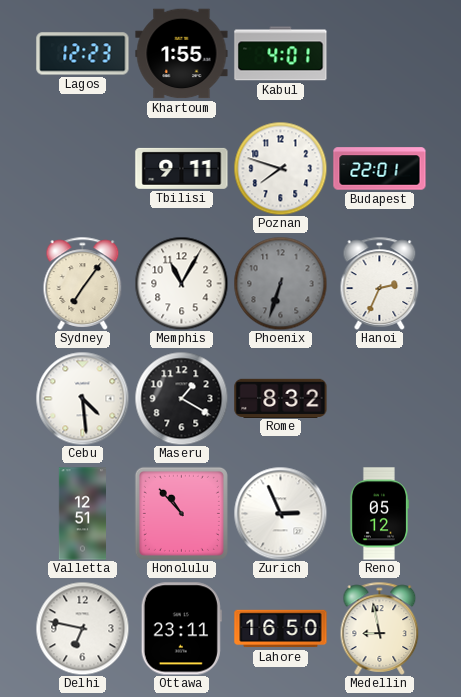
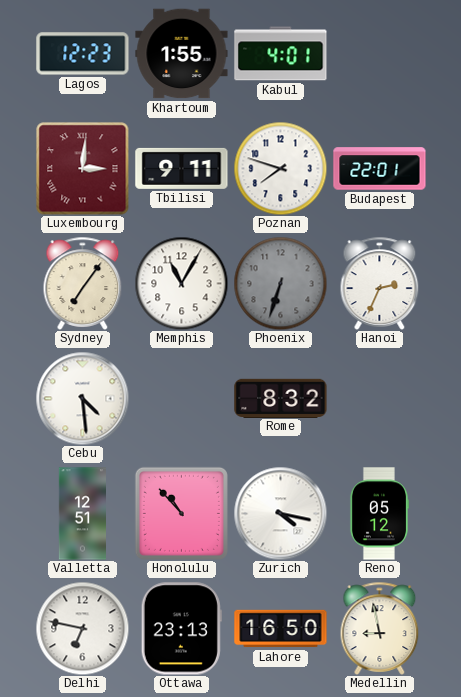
Luxembourg: none -> 3:01 (82, 168)
Maseru: 1:20 -> none (181, 398)
Zurich: 2:56 -> 4:17 (280, 513)
Ottawa: 23:11 -> 23:13 (181, 629)
